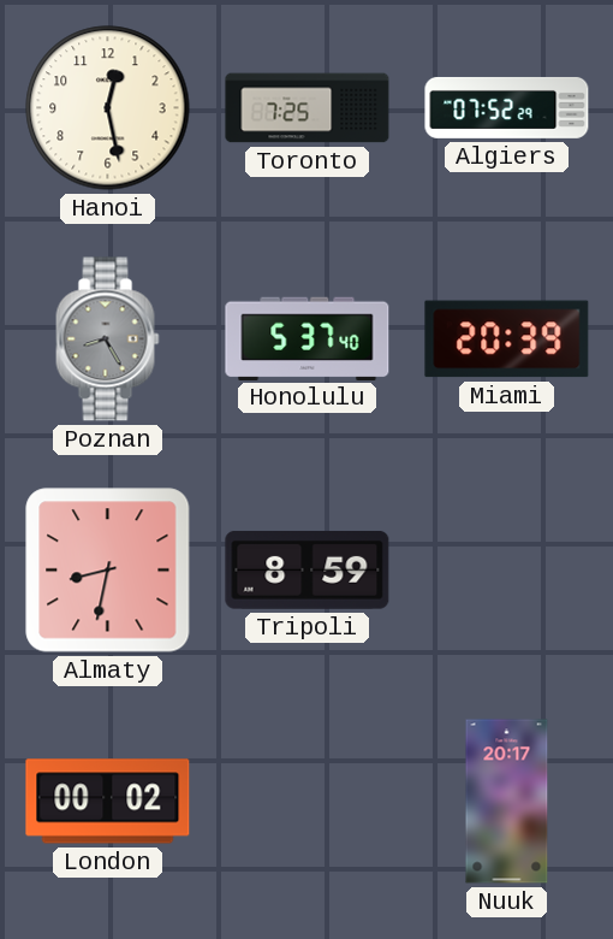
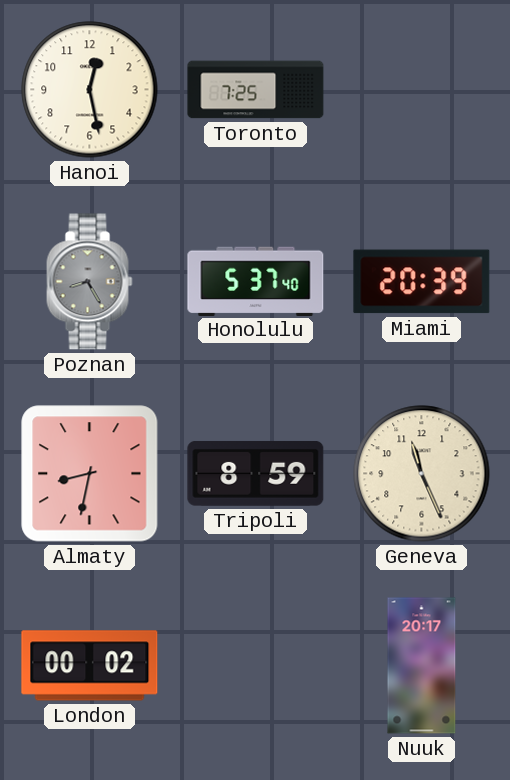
Algiers: 07:52 -> none (507, 107)
Geneva: none -> 11:26 (422, 474)
